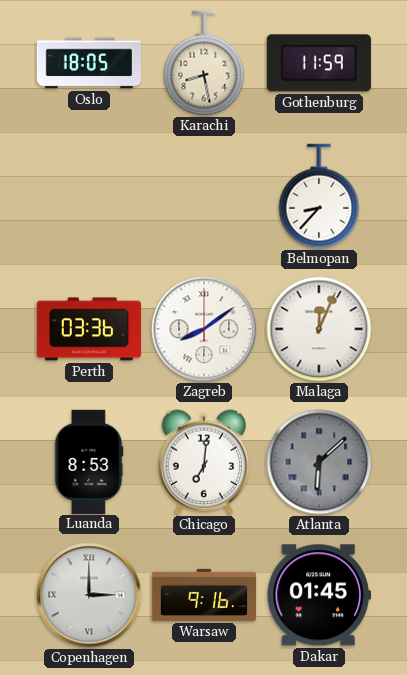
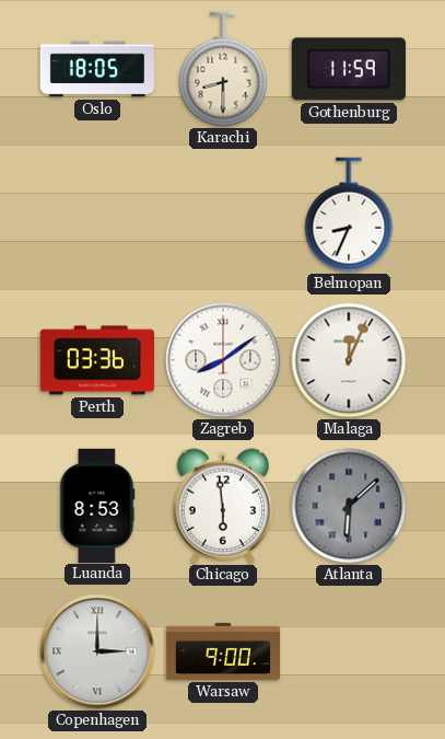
Karachi: 8:28 -> 8:30 (223, 69)
Belmopan: 8:37 -> 8:34 (349, 215)
Chicago: 7:01 -> 5:59 (223, 506)
Warsaw: 9:16 -> 9:00 (223, 651)
Dakar: 01:45 -> none (319, 595)
